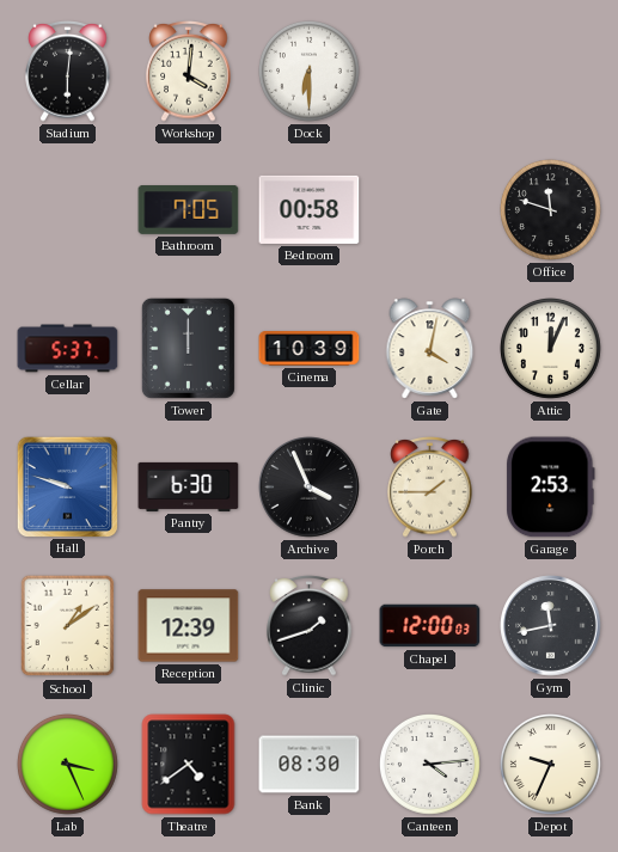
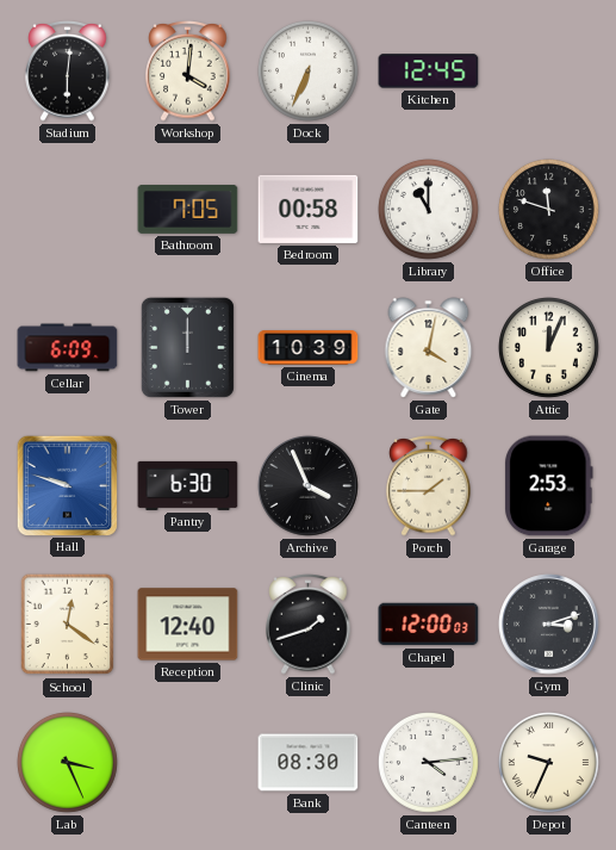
Dock: 6:30 -> 6:34 (309, 72)
Kitchen: none -> 12:45 (429, 72)
Library: none -> 11:00 (429, 210)
Cellar: 5:37 -> 6:09 (68, 348)
School: 1:09 -> 12:21 (68, 625)
Reception: 12:39 -> 12:40 (188, 625)
Gym: 11:43 -> 3:12 (549, 625)
Theatre: 4:39 -> none (189, 765)
